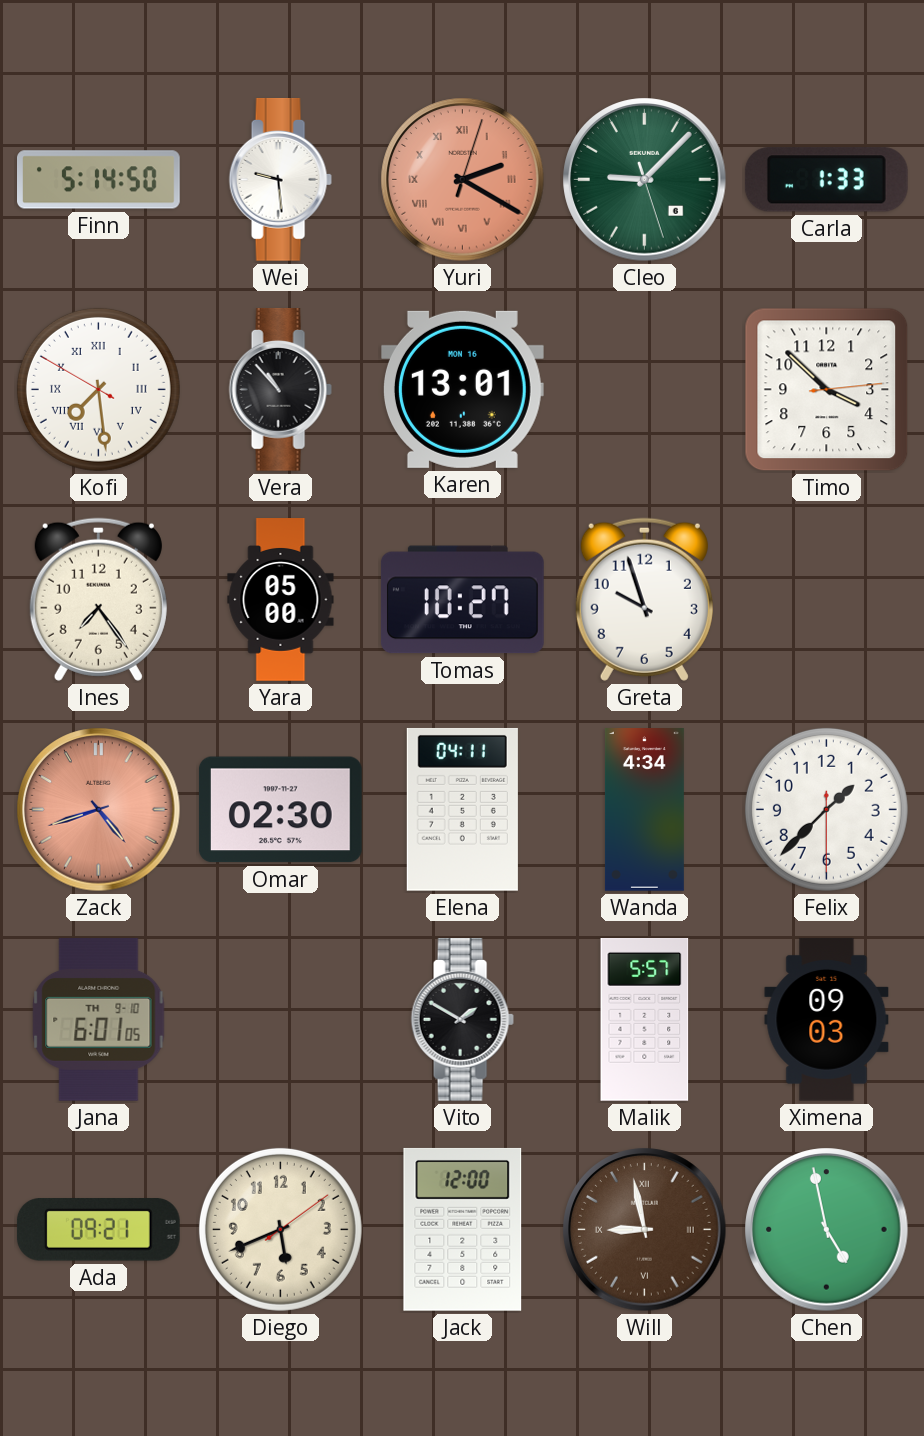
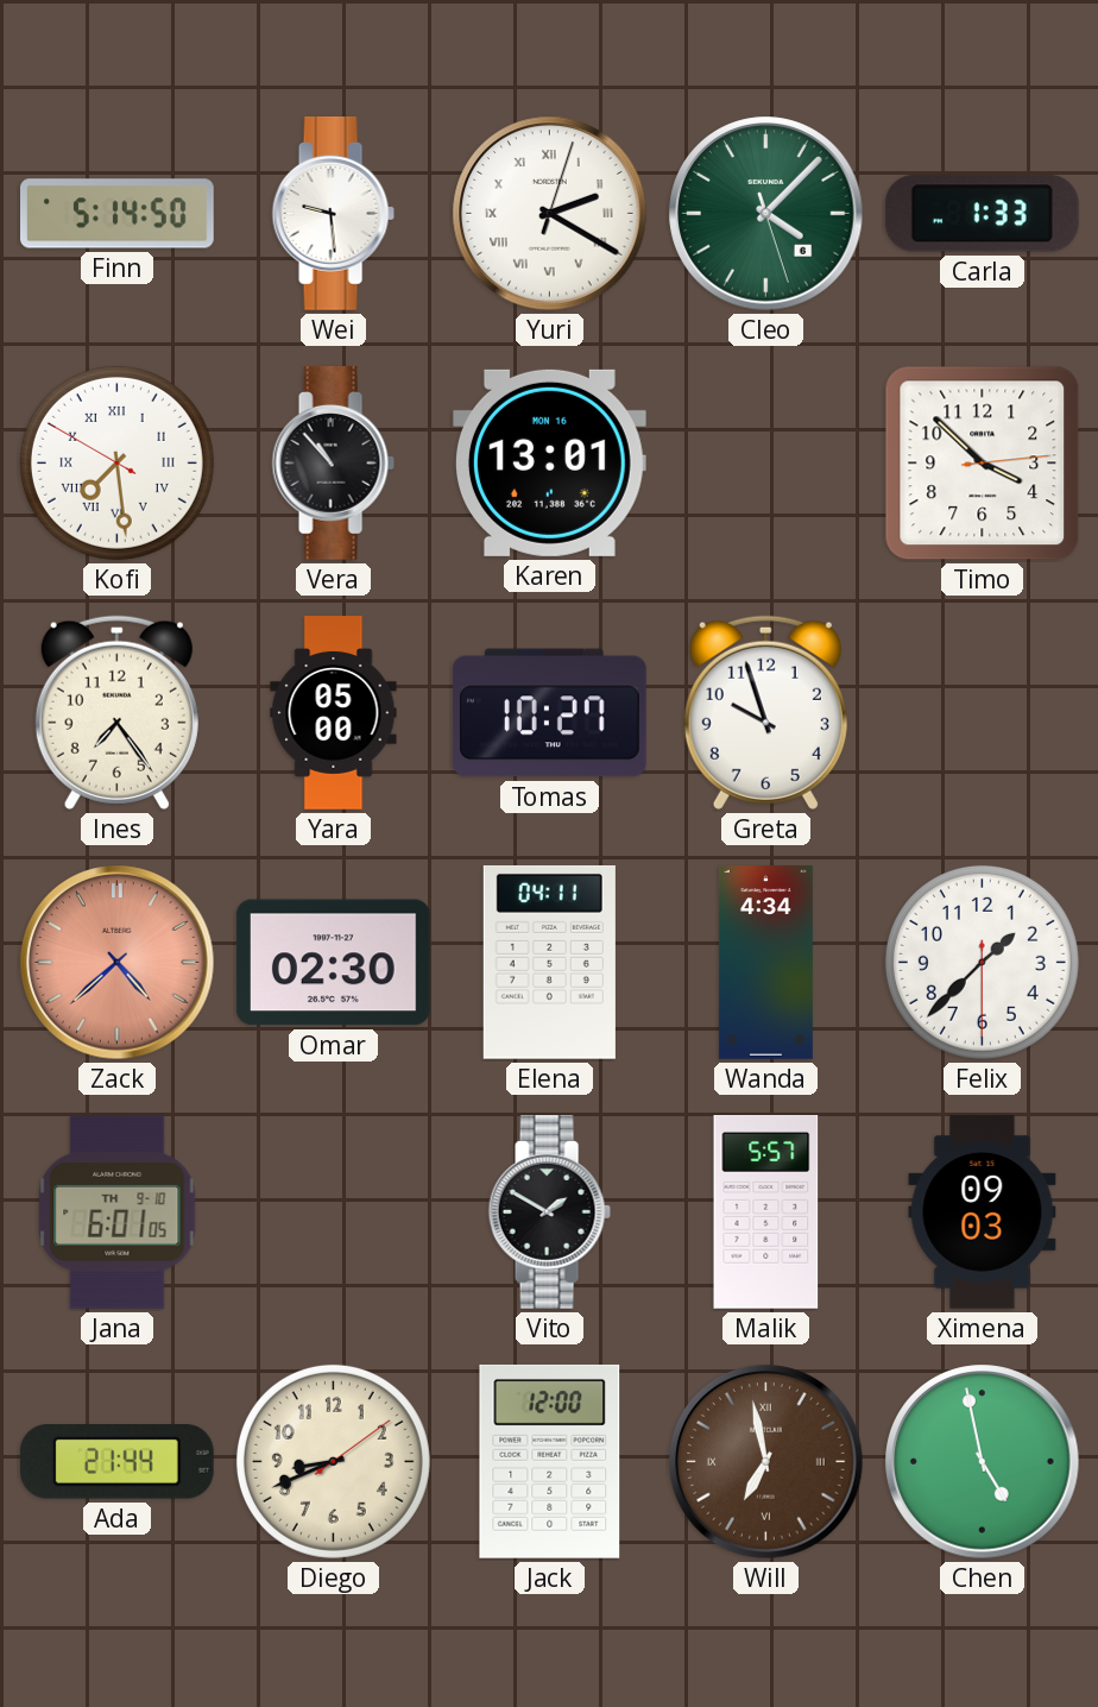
Yuri dial: salmon -> white (550, 214)
Cleo: 9:07 -> 4:07 (766, 214)
Zack: 4:42 -> 4:38 (118, 963)
Ada: 09:21 -> 21:44 (116, 1462)
Diego: 5:41 -> 8:41 (333, 1461)
Will: 8:58 -> 6:58 (766, 1462)
